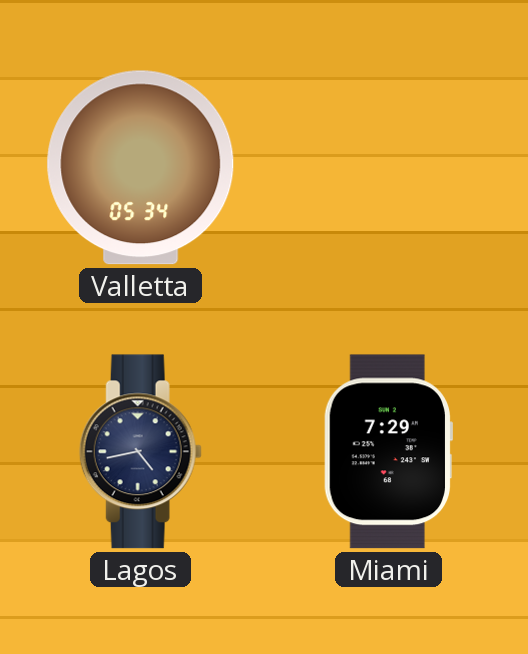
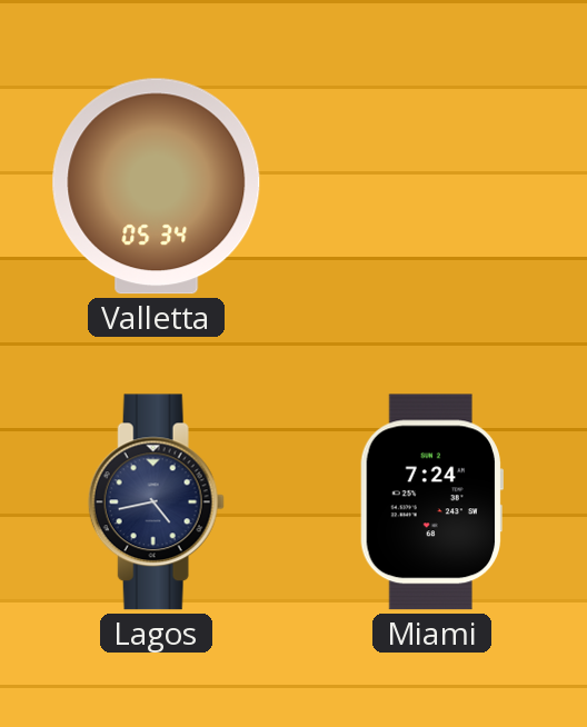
Miami: 7:29 -> 7:24 (431, 502)
